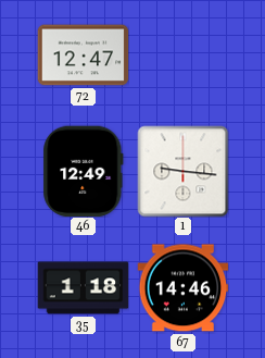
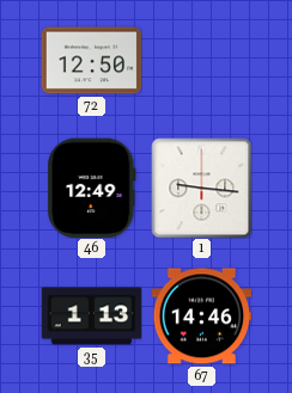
72: 12:47 -> 12:50 (91, 61)
35: 1:18 -> 1:13 (91, 317)
